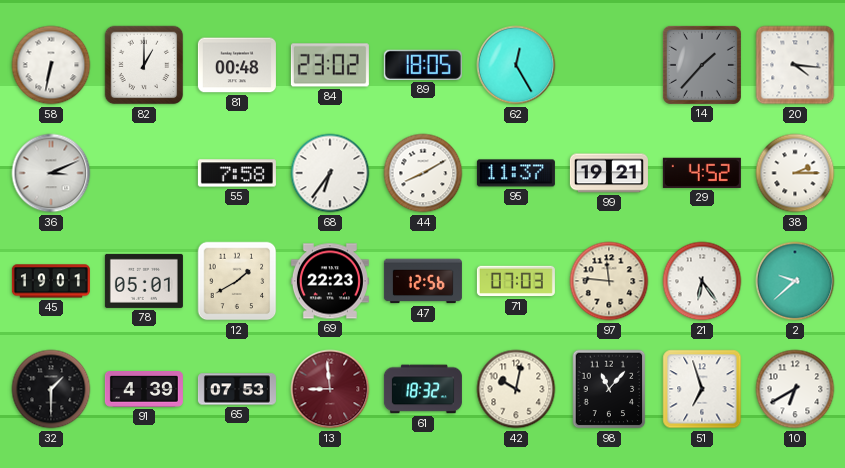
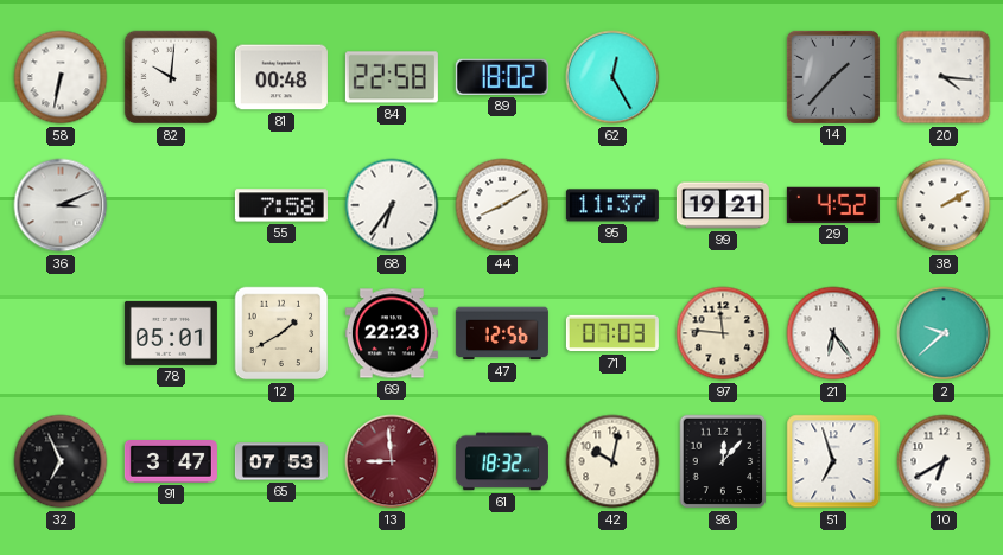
82: 1:00 -> 10:01 (171, 77)
84: 23:02 -> 22:58 (392, 77)
89: 18:05 -> 18:02 (502, 77)
38: 2:15 -> 2:10 (944, 205)
45: 19:01 -> none (51, 281)
32: 1:30 -> 6:56 (61, 461)
91: 4:39 -> 3:47 (171, 462)
98: 11:07 -> 12:07 (723, 461)
